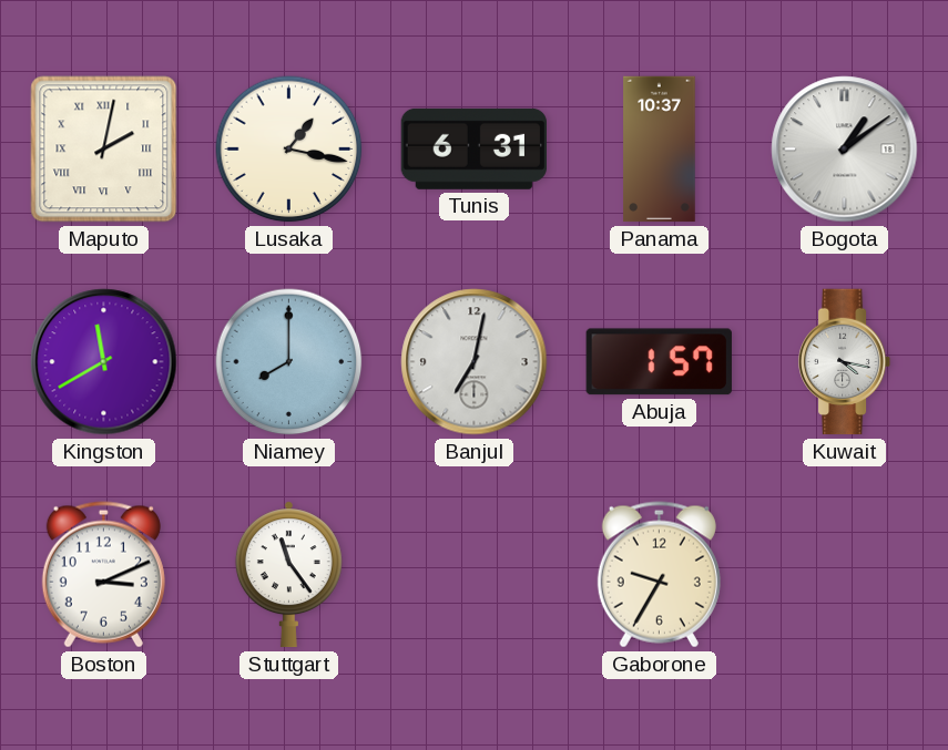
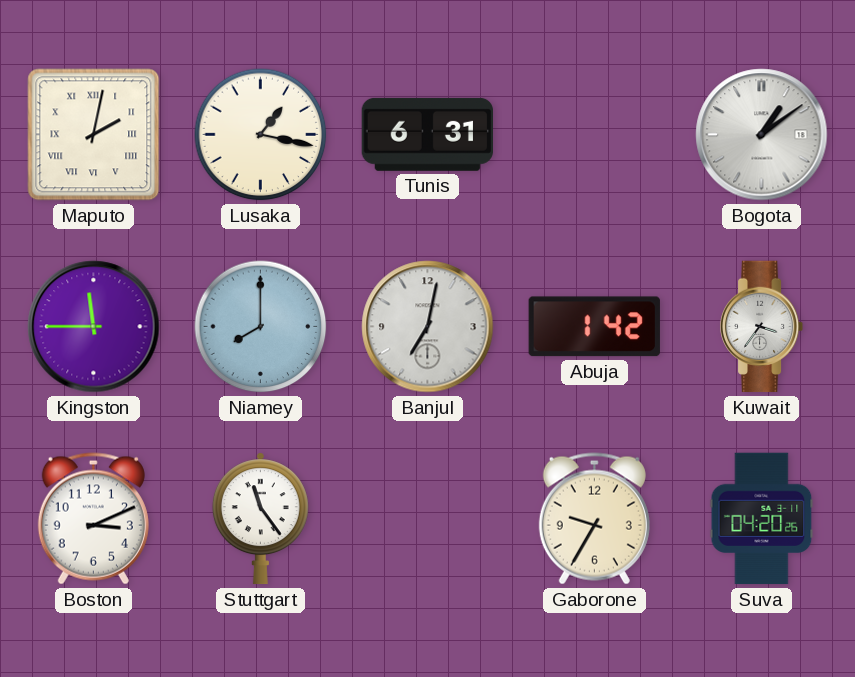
Panama: 10:37 -> none (660, 150)
Kingston: 11:40 -> 11:45 (94, 327)
Abuja: 1:57 -> 1:42 (594, 327)
Kuwait: 4:17 -> 3:36 (762, 327)
Suva: none -> 04:20 (762, 519)
